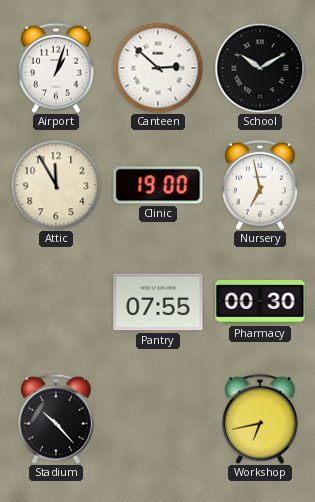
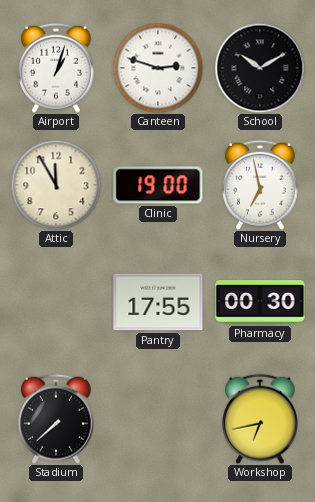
Canteen: 2:52 -> 2:48 (158, 68)
Pantry: 07:55 -> 17:55 (158, 302)
Stadium: 10:23 -> 7:38 (57, 419)
